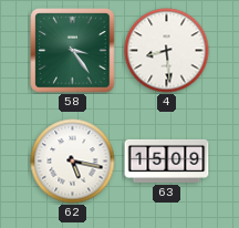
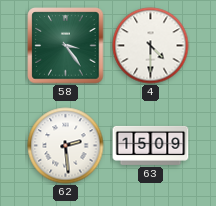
4: 8:29 -> 4:30 (151, 46)
62: 5:17 -> 2:29 (66, 146)
